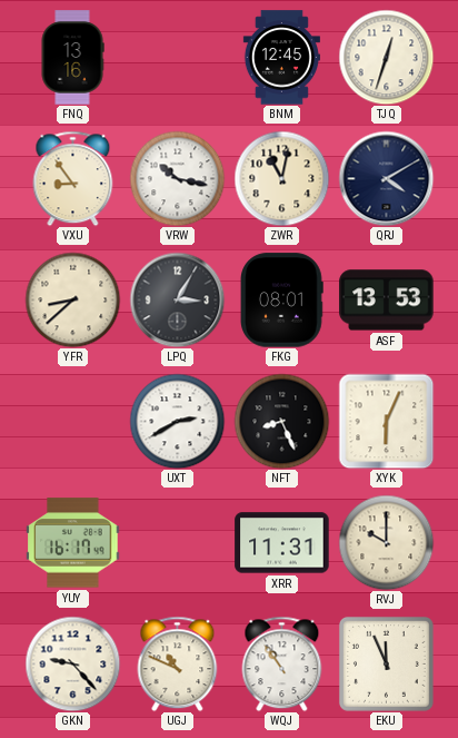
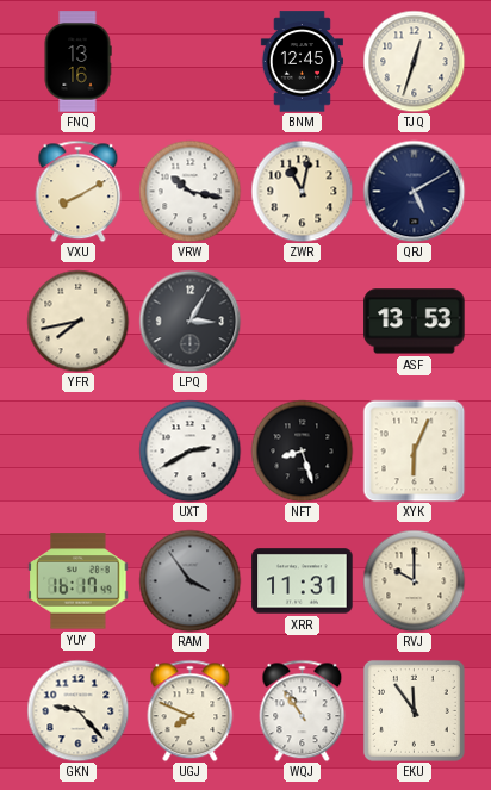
VXU: 8:54 -> 8:10 (79, 191)
QRJ: 4:10 -> 5:10 (414, 191)
YFR: 8:38 -> 7:43 (77, 321)
FKG: 08:01 -> none (282, 301)
NFT: 8:26 -> 8:27 (302, 450)
RAM: none -> 3:54 (189, 580)
UGJ: 10:49 -> 7:49 (191, 710)
EKU: 11:56 -> 11:54 (414, 710)
